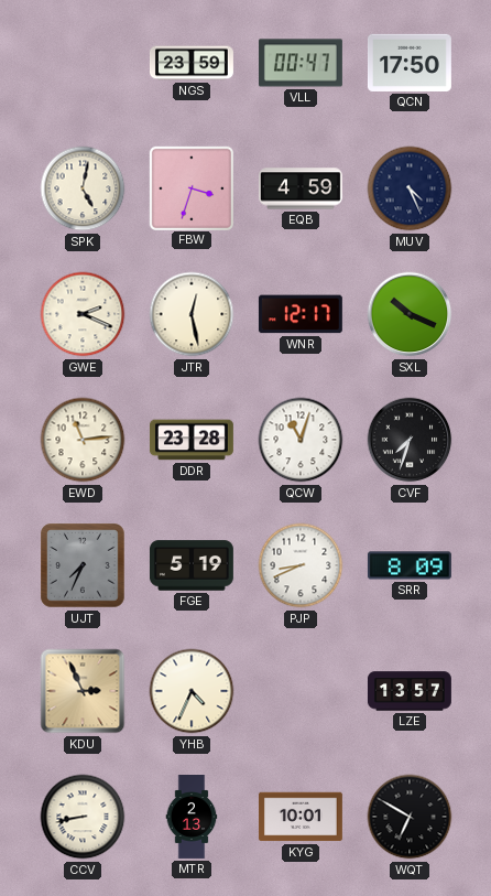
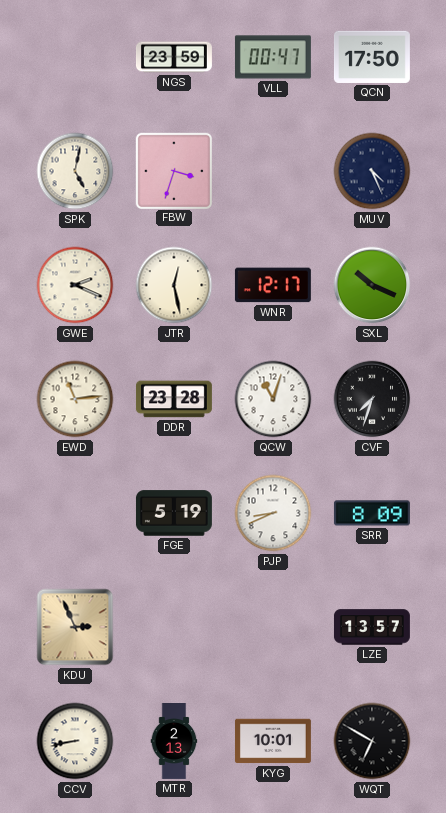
EQB: 4:59 -> none (301, 188)
UJT: 7:34 -> none (83, 565)
YHB: 4:34 -> none (192, 691)
